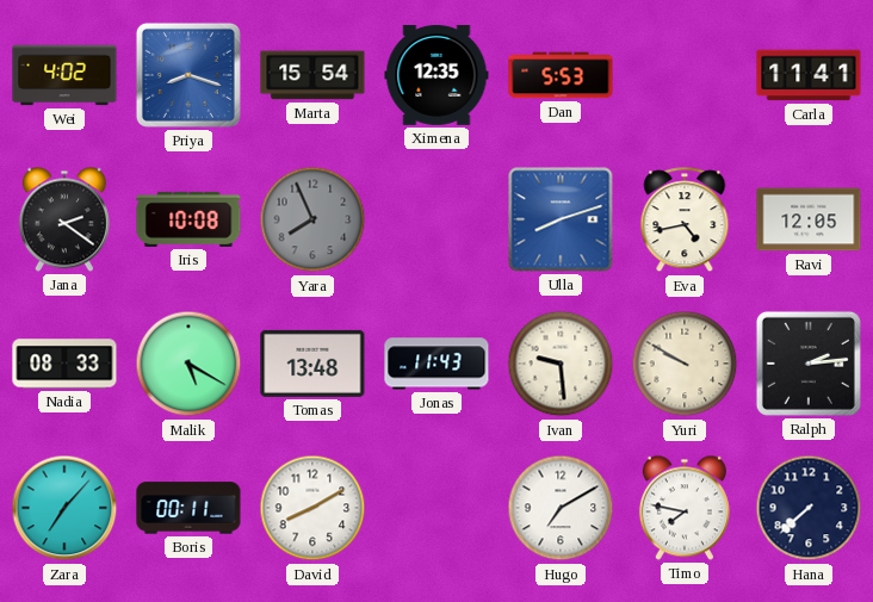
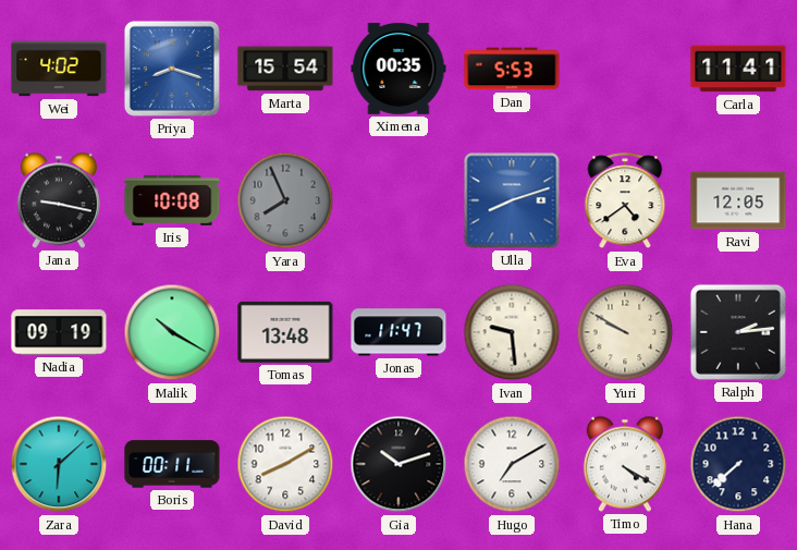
Ximena: 12:35 -> 00:35 (398, 69)
Jana: 2:21 -> 9:17 (59, 200)
Eva: 4:43 -> 4:39 (625, 201)
Nadia: 08:33 -> 09:19 (59, 332)
Malik: 5:20 -> 10:20 (172, 332)
Jonas: 11:43 -> 11:47 (398, 332)
Zara: 7:07 -> 6:08 (59, 464)
Gia: none -> 10:12 (398, 464)
Timo: 7:47 -> 4:20 (625, 464)
